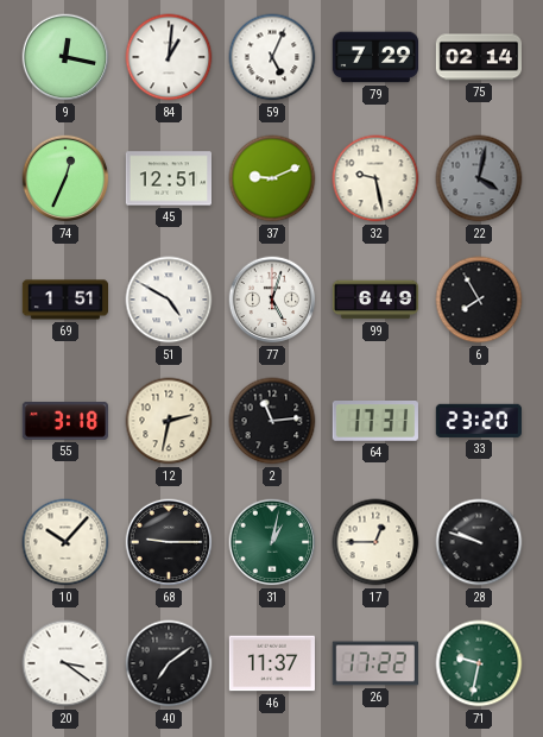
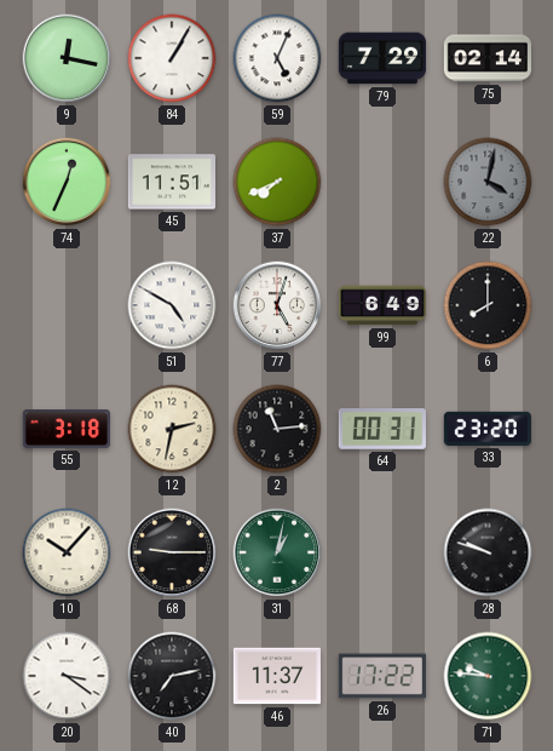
84: 1:01 -> 1:05 (172, 58)
45: 12:51 -> 11:51 (171, 182)
37: 9:11 -> 7:41 (277, 182)
32: 9:28 -> none (375, 178)
69: 1:51 -> none (64, 300)
6: 7:55 -> 8:00 (488, 305)
64: 17:31 -> 00:31 (382, 430)
17: 12:45 -> none (375, 542)
40: 7:09 -> 7:13 (172, 676)
71: 9:32 -> 9:46 (488, 676)
